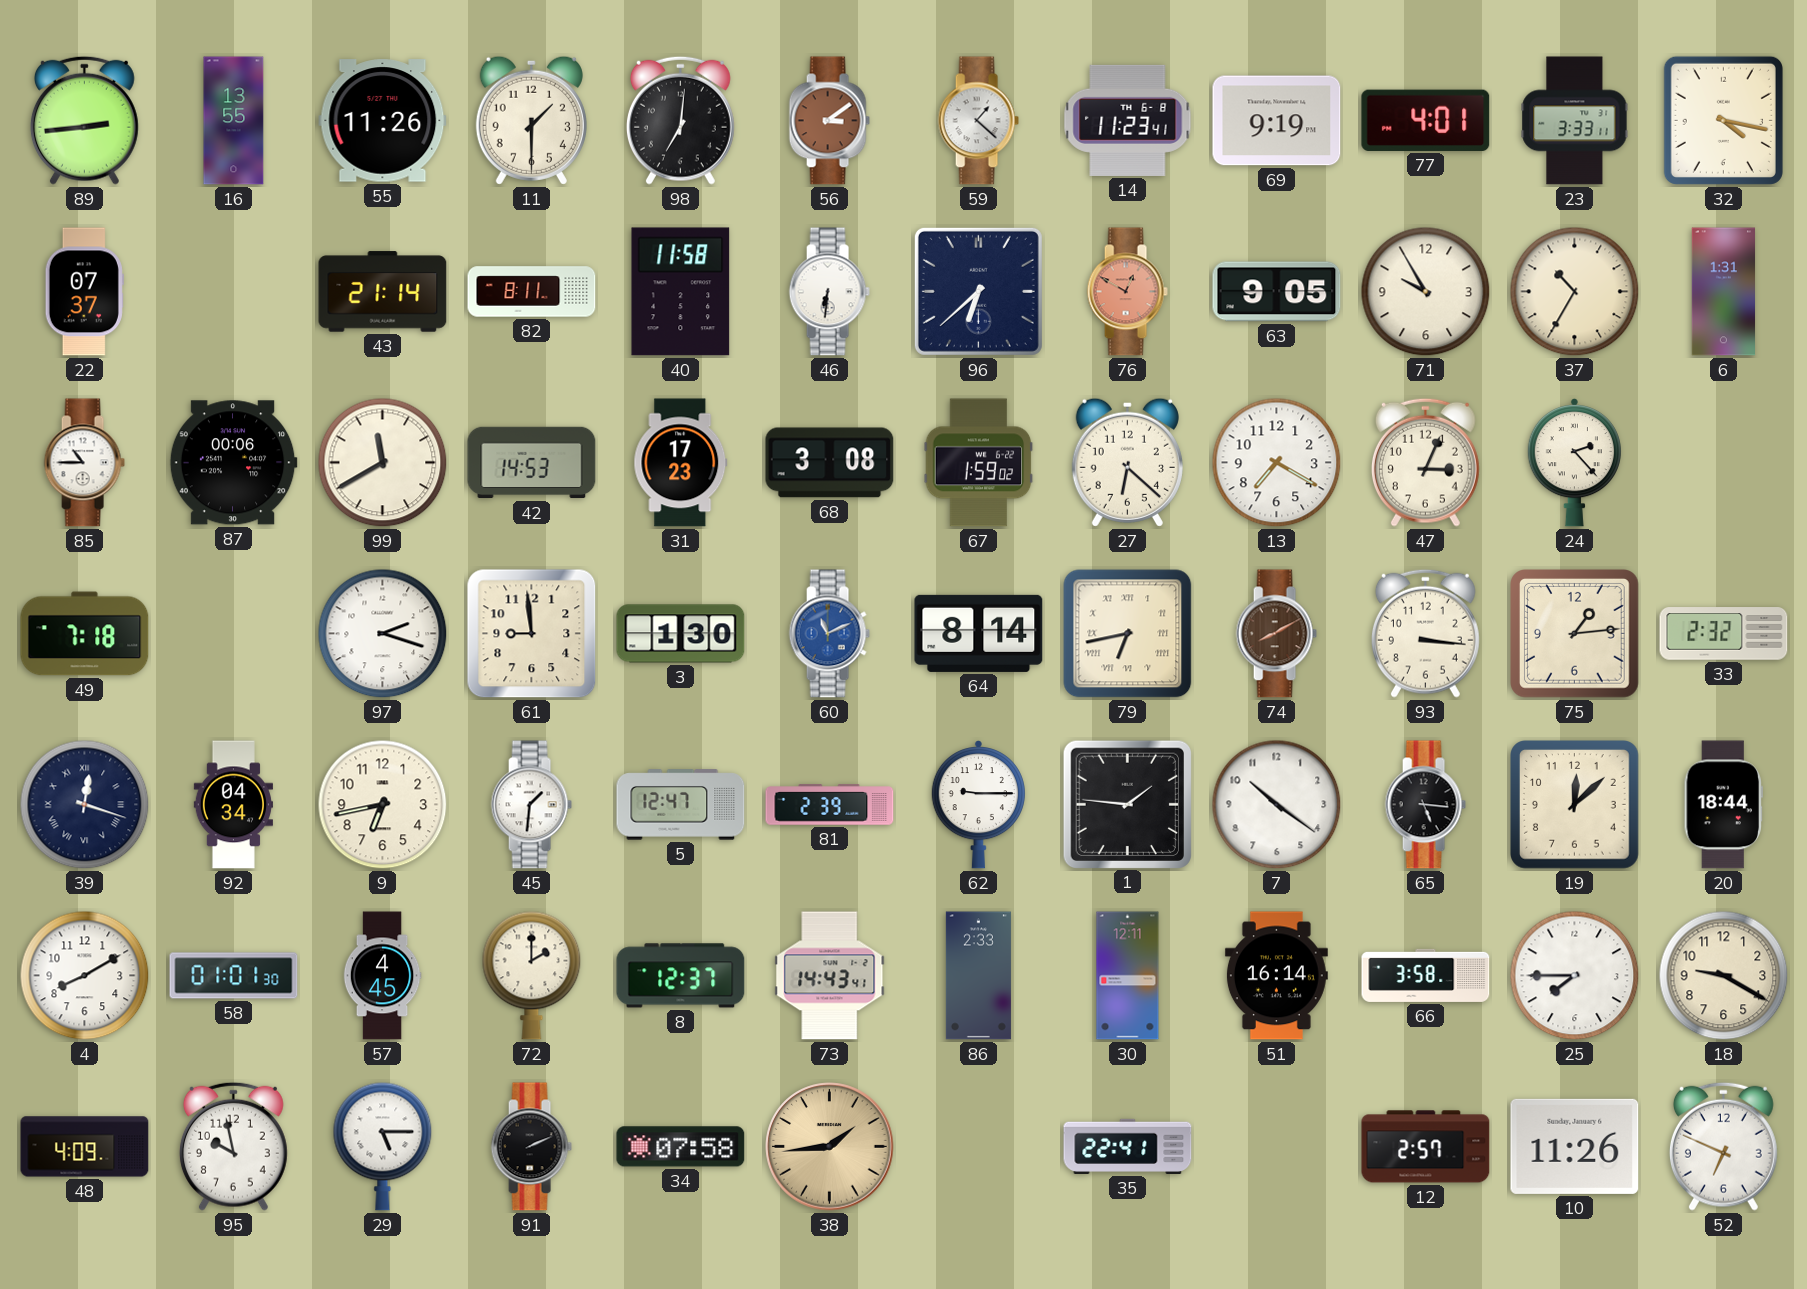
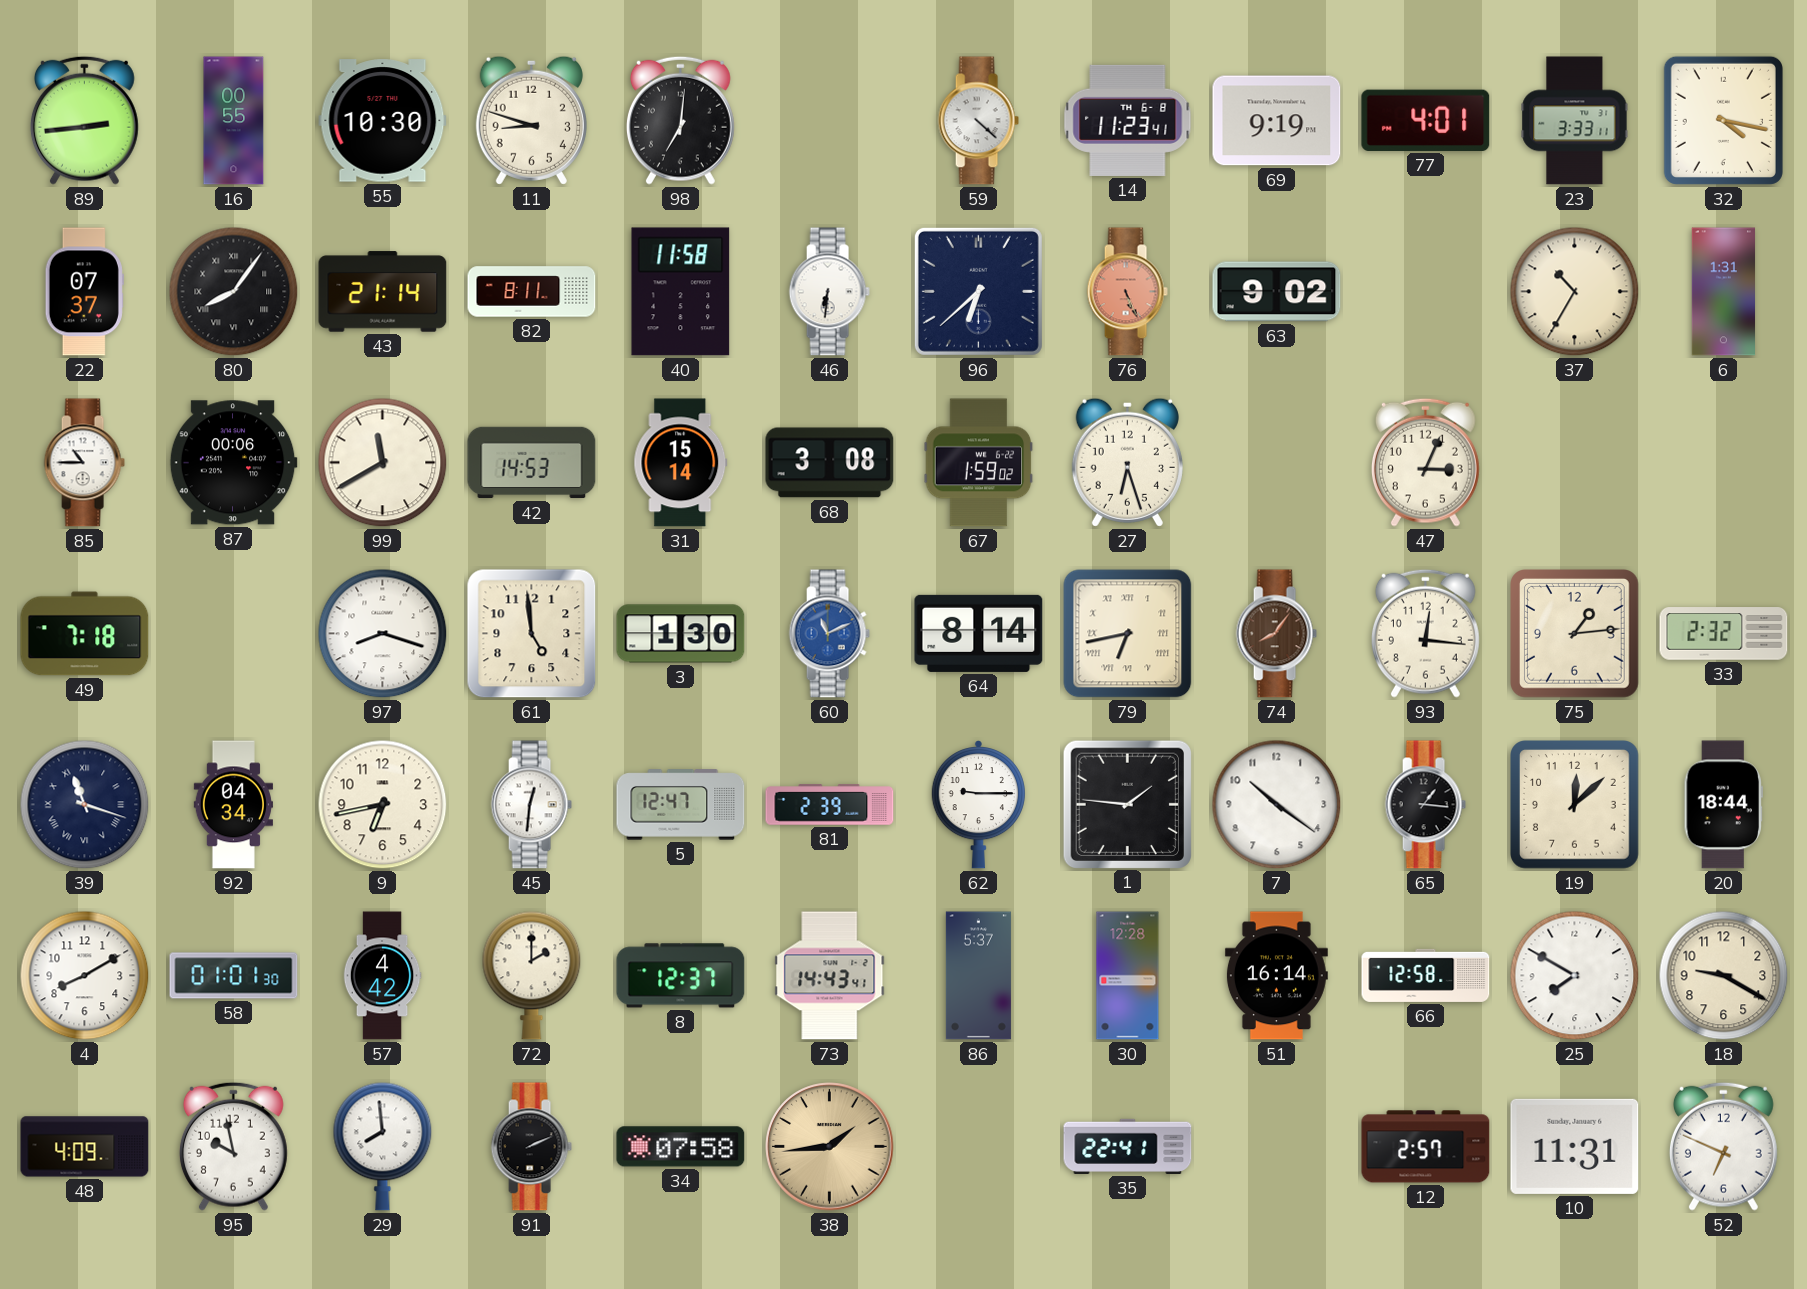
16: 13:55 -> 00:55 (234, 121)
55: 11:26 -> 10:30 (383, 121)
11: 1:30 -> 8:48 (531, 120)
56: 3:09 -> none (829, 121)
59: 1:22 -> 4:22 (978, 121)
80: none -> 8:06 (234, 292)
76: 12:50 -> 5:26 (1127, 292)
63: 9:05 -> 9:02 (1277, 292)
71: 9:55 -> none (1426, 292)
31: 17:23 -> 15:14 (681, 463)
27: 6:22 -> 6:27 (1127, 462)
13: 7:20 -> none (1277, 463)
24: 2:23 -> none (1574, 463)
97: 2:18 -> 8:18 (383, 634)
61: 8:59 -> 4:59 (532, 634)
74: 8:10 -> 8:06 (1276, 634)
93: 3:16 -> 12:16 (1425, 633)
39: 12:18 -> 11:18 (85, 805)
45: 1:31 -> 12:31 (531, 805)
65: 5:16 -> 1:16 (1425, 805)
57: 4:45 -> 4:42 (382, 976)
86: 2:33 -> 5:37 (978, 976)
30: 12:11 -> 12:28 (1128, 976)
66: 3:58 -> 12:58 (1426, 975)
25: 7:45 -> 7:50 (1575, 976)
29: 5:15 -> 7:59 (383, 1146)
10: 11:26 -> 11:31 (1575, 1146)
